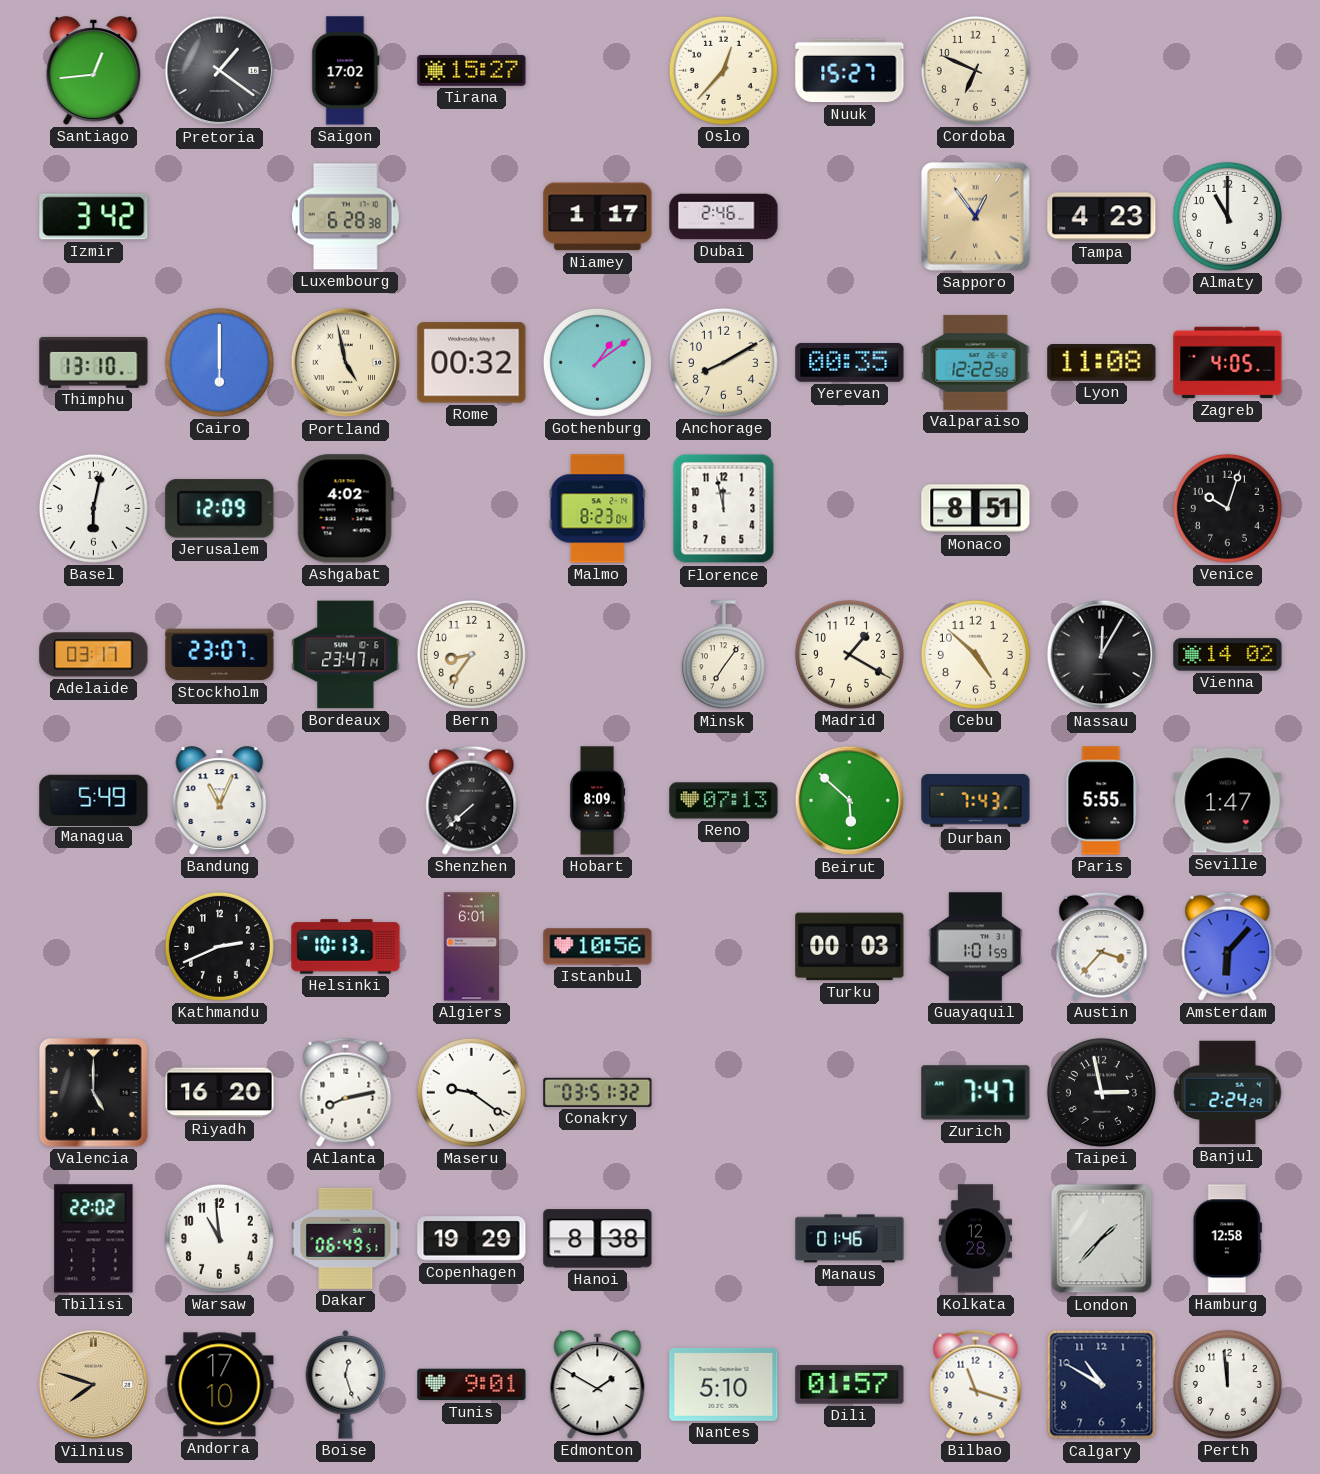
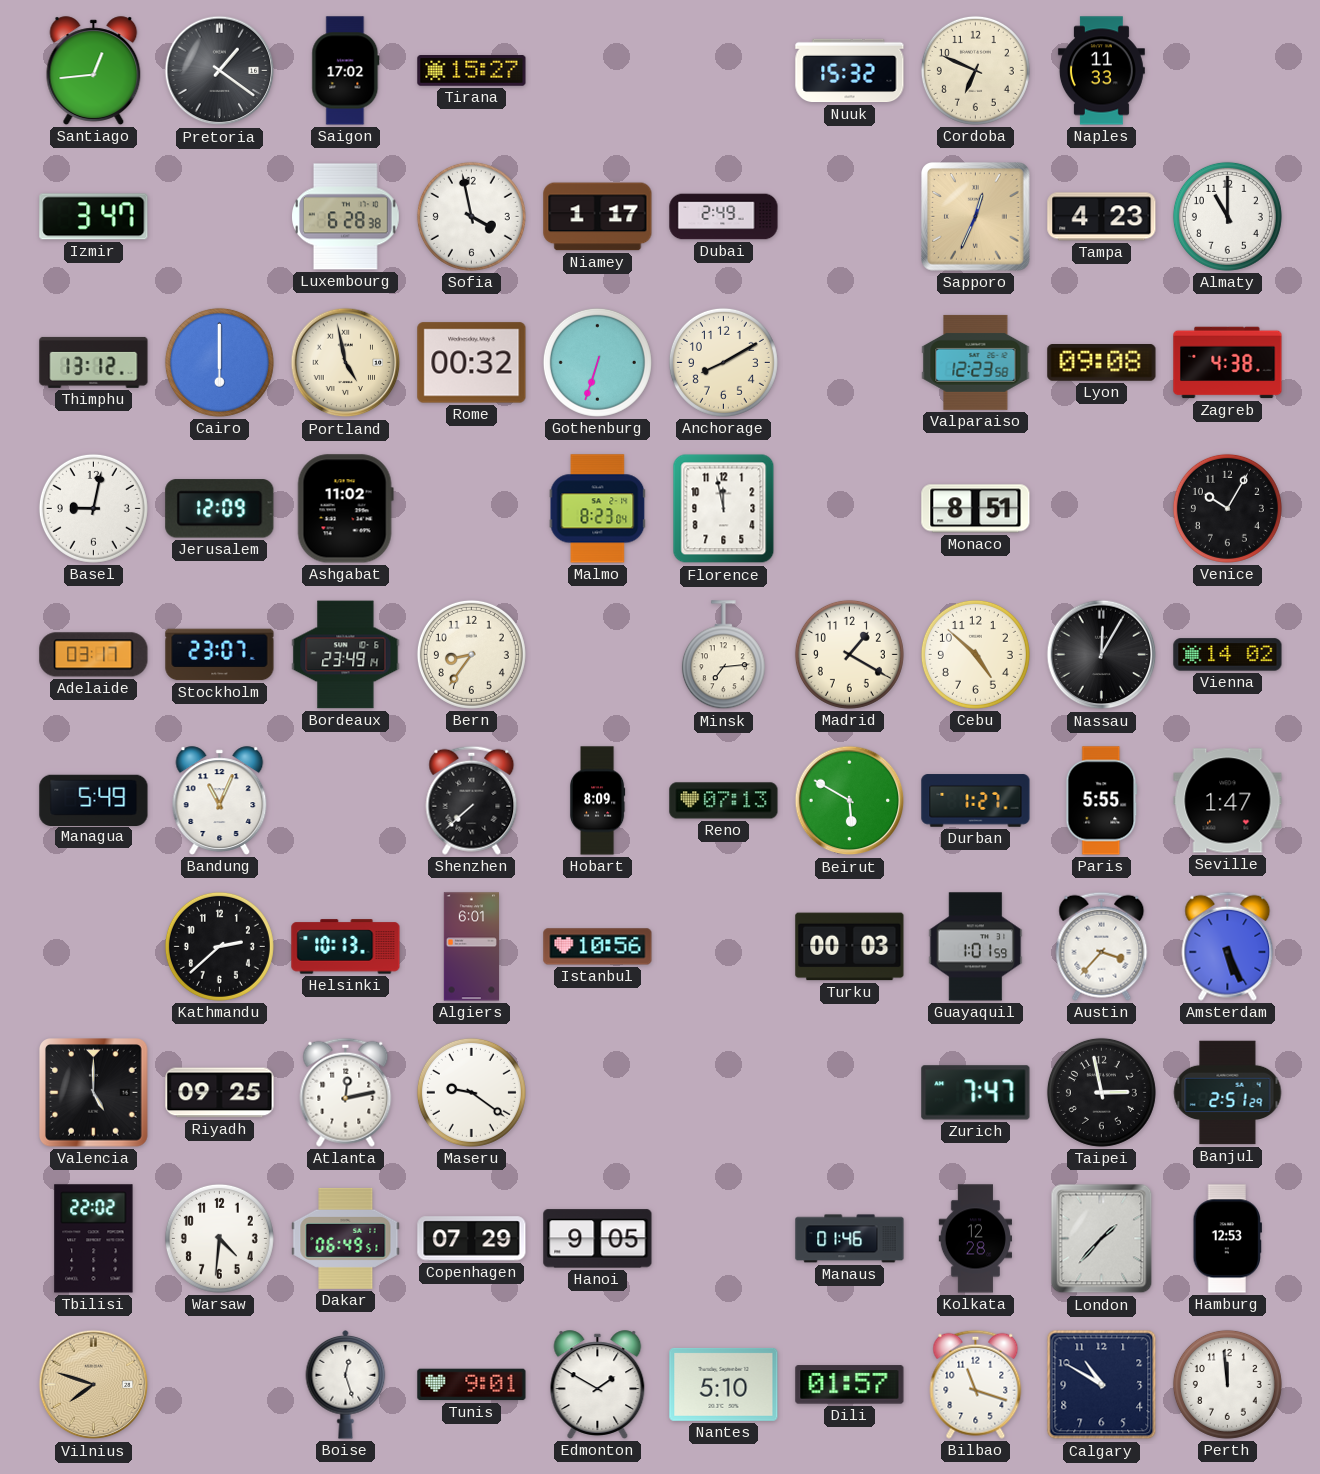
Oslo: 12:37 -> none (723, 70)
Nuuk: 15:27 -> 15:32 (850, 71)
Naples: none -> 11:33 (1101, 71)
Izmir: 3:42 -> 3:47 (94, 217)
Sofia: none -> 3:58 (471, 216)
Dubai: 2:46 -> 2:49 (724, 217)
Sapporo: 12:54 -> 12:34 (976, 217)
Thimphu: 13:10 -> 13:12 (94, 362)
Gothenburg: 1:09 -> 6:33 (597, 362)
Yerevan: 00:35 -> none (850, 363)
Valparaiso: 12:22 -> 12:23 (976, 362)
Lyon: 11:08 -> 09:08 (1102, 363)
Zagreb: 4:05 -> 4:38 (1228, 363)
Basel: 6:02 -> 9:02 (93, 508)
Ashgabat: 4:02 -> 11:02 (345, 509)
Venice: 10:03 -> 10:05 (1227, 508)
Bordeaux: 23:47 -> 23:49 (346, 655)
Minsk: 7:06 -> 7:14 (723, 655)
Beirut: 5:52 -> 5:50 (850, 801)
Durban: 7:43 -> 1:27 (976, 801)
Kathmandu: 2:41 -> 2:38 (219, 946)
Amsterdam: 6:07 -> 5:26 (1228, 946)
Riyadh: 16:20 -> 09:25 (220, 1093)
Atlanta: 8:13 -> 12:13 (346, 1092)
Conakry: 03:51 -> none (598, 1092)
Banjul: 2:24 -> 2:51 (1228, 1093)
Warsaw: 10:59 -> 4:31 (219, 1238)
Copenhagen: 19:29 -> 07:29 (472, 1239)
Hanoi: 8:38 -> 9:05 (598, 1239)
Hamburg: 12:58 -> 12:53 (1227, 1239)
Andorra: 17:10 -> none (220, 1385)
